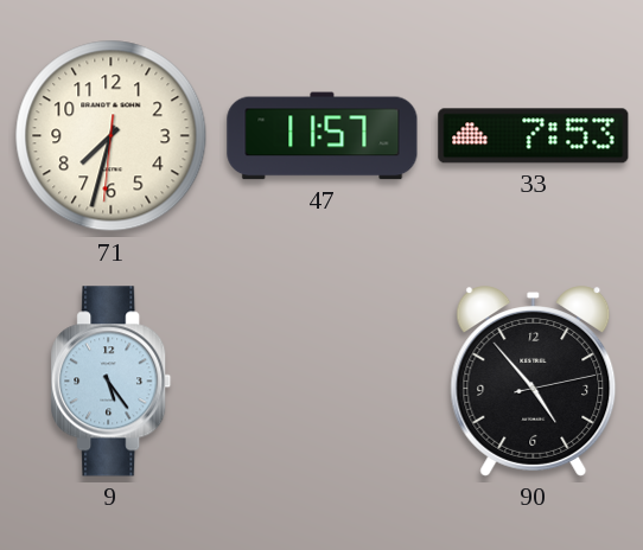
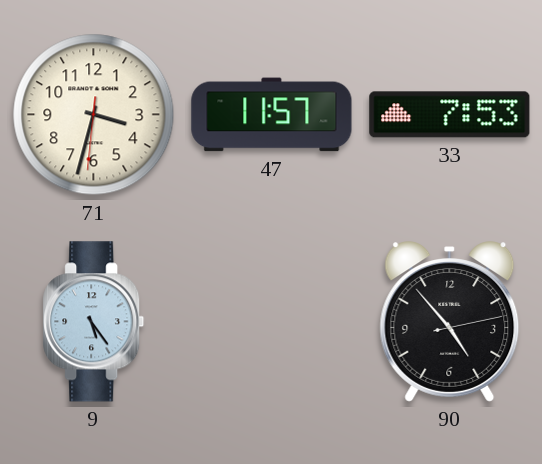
71: 7:32 -> 3:32 (94, 115)
